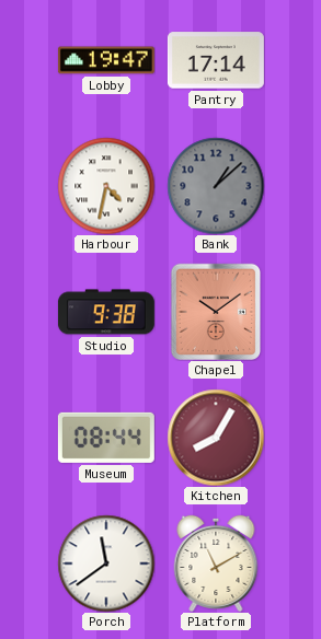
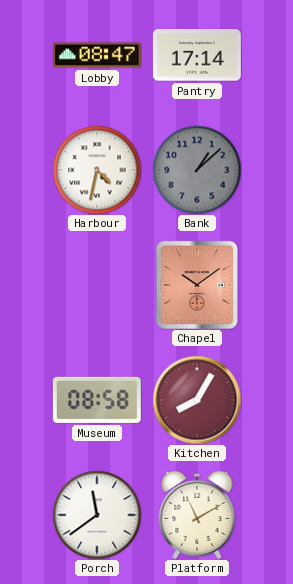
Lobby: 19:47 -> 08:47 (97, 55)
Studio: 9:38 -> none (106, 312)
Museum: 08:44 -> 08:58 (97, 400)
